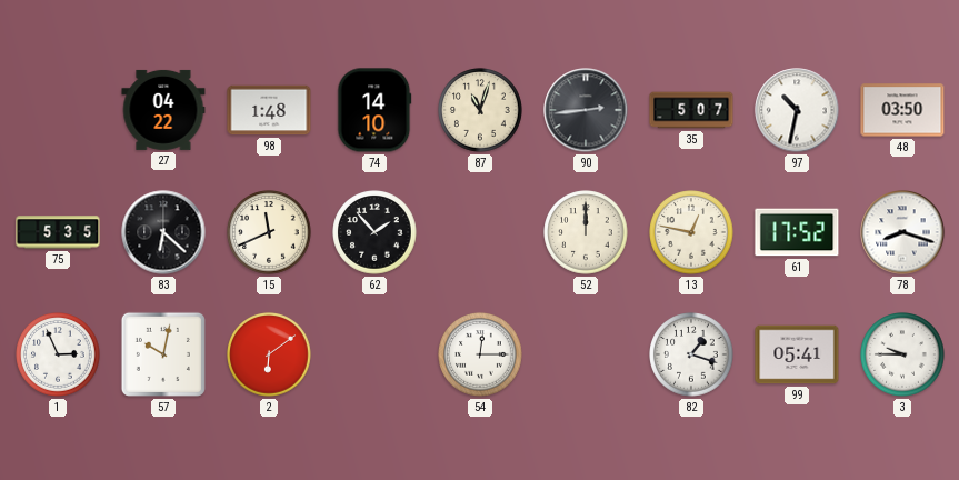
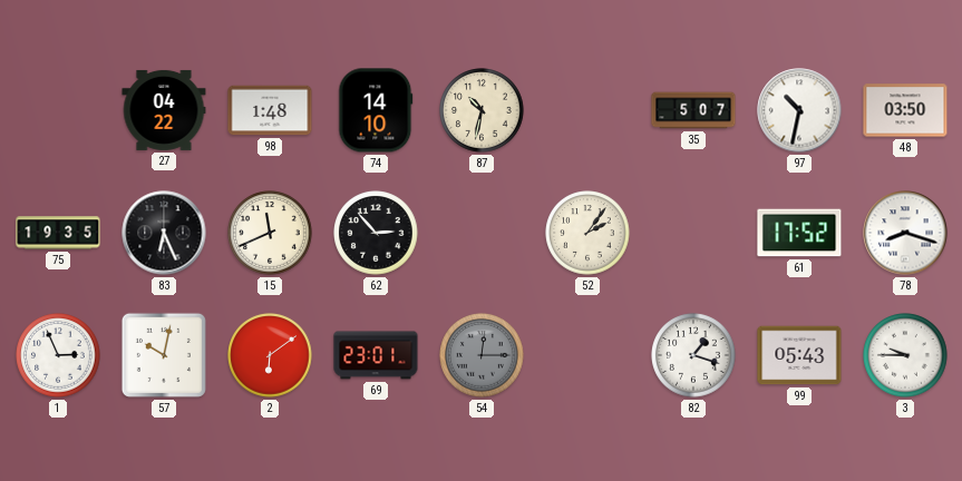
87: 11:03 -> 10:32 (482, 110)
90: 2:44 -> none (586, 110)
75: 5:35 -> 19:35 (58, 233)
83: 6:22 -> 6:26 (164, 233)
62: 1:53 -> 2:53 (376, 233)
52: 12:00 -> 2:06 (587, 233)
13: 12:47 -> none (691, 232)
69: none -> 23:01 (376, 355)
54 dial: white -> grey (482, 355)
99: 05:41 -> 05:43 (799, 355)
